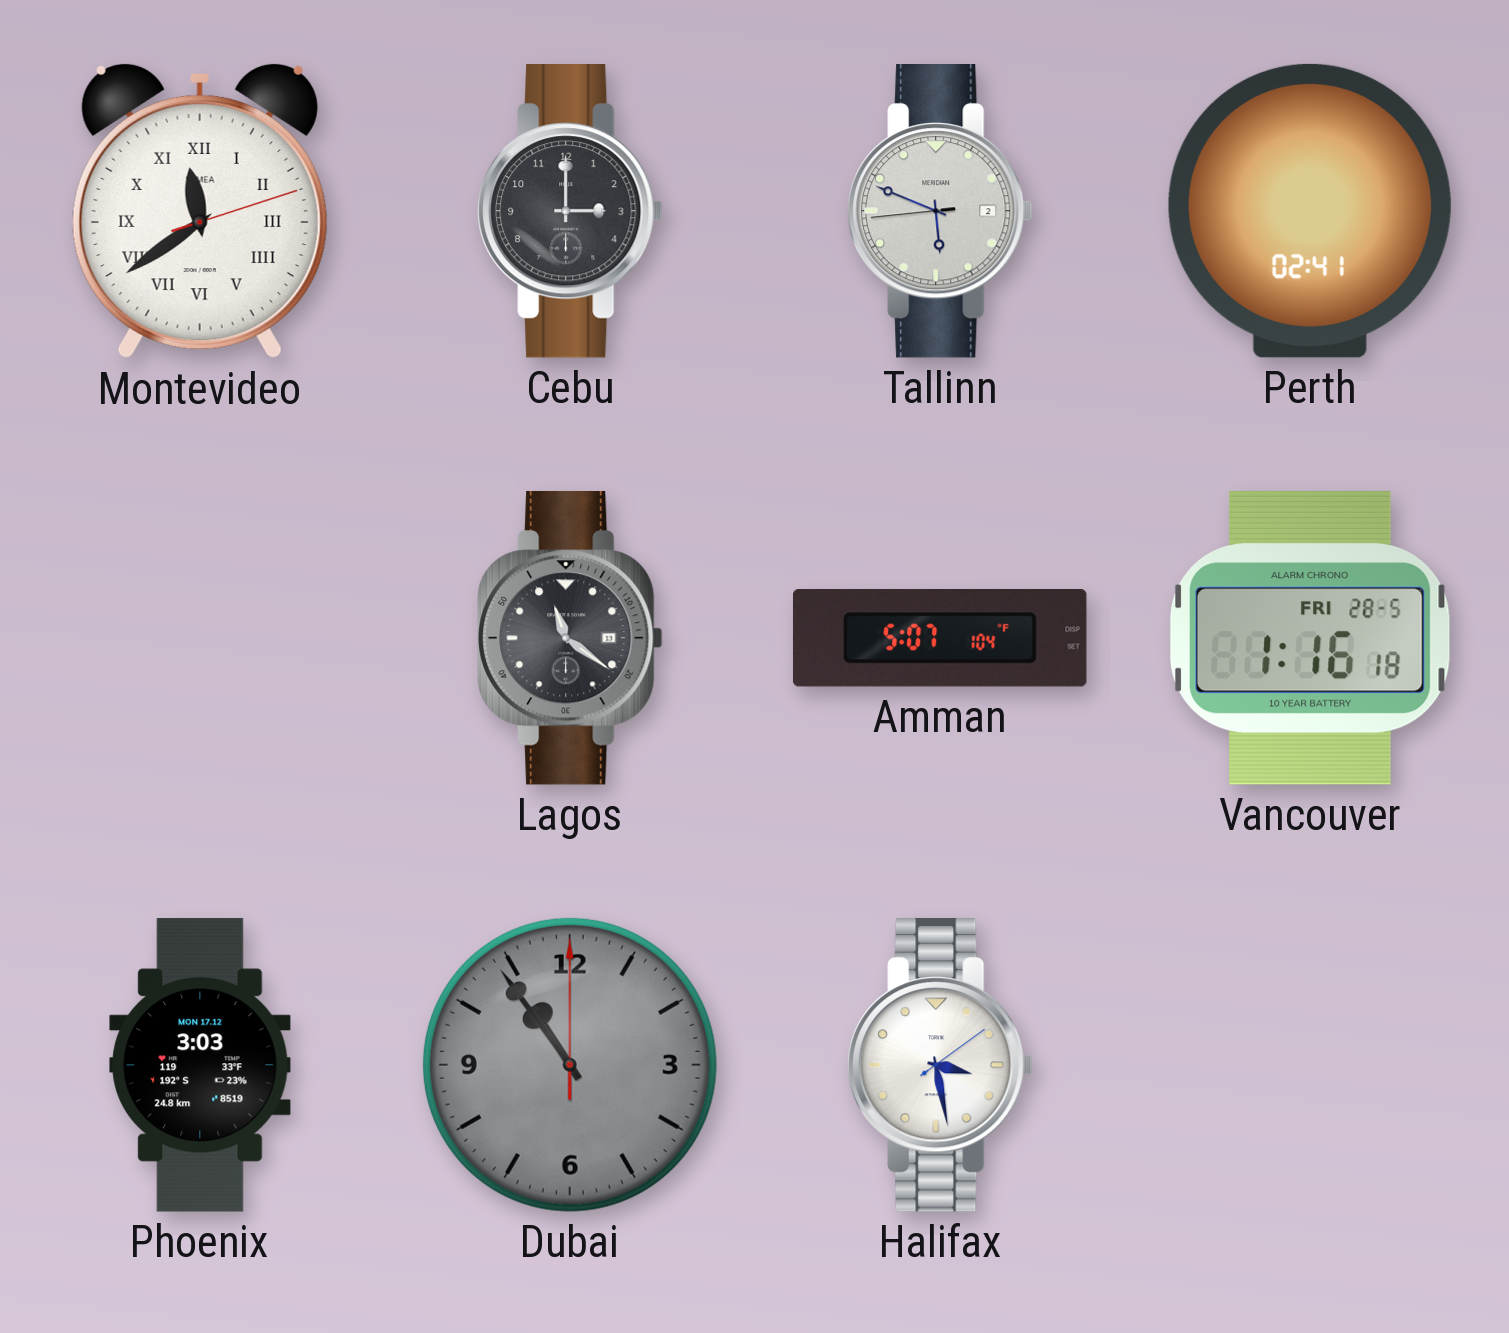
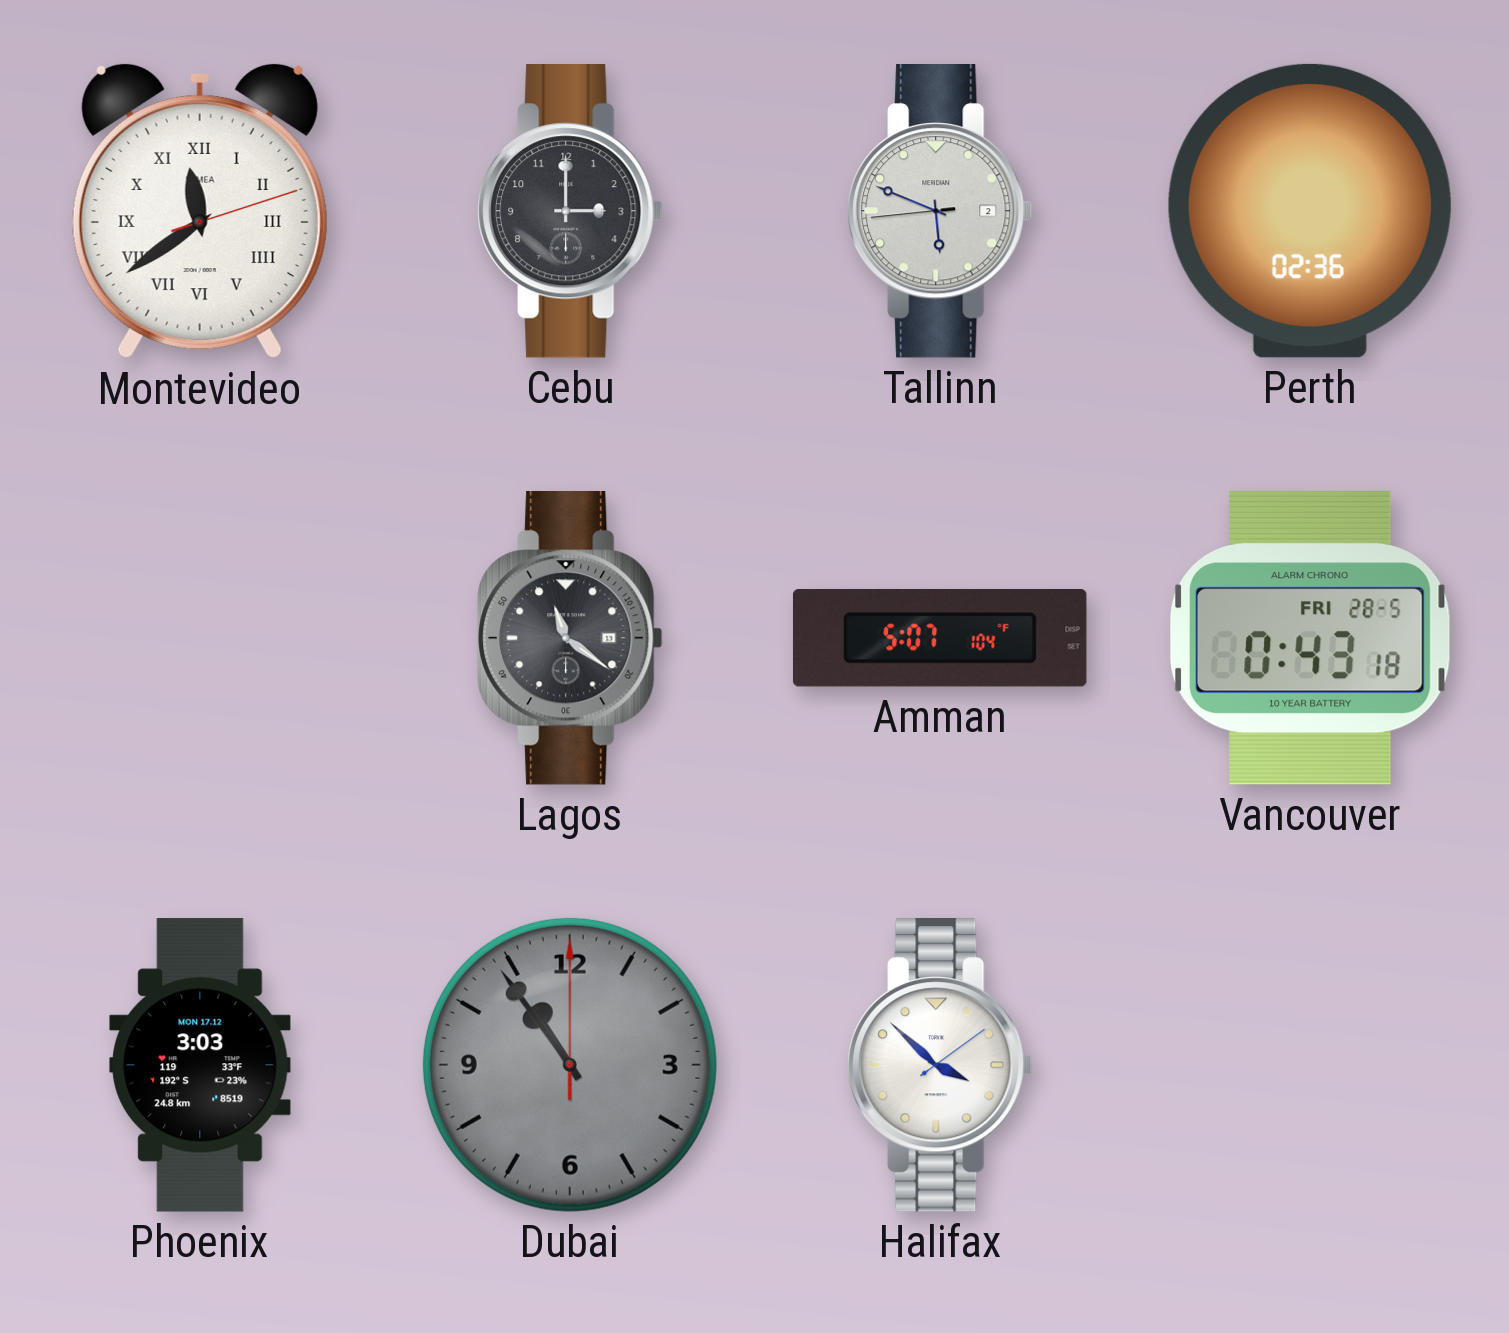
Perth: 02:41 -> 02:36 (1310, 211)
Vancouver: 1:16 -> 0:43 (1310, 638)
Halifax: 3:28 -> 3:52 (940, 1065)
